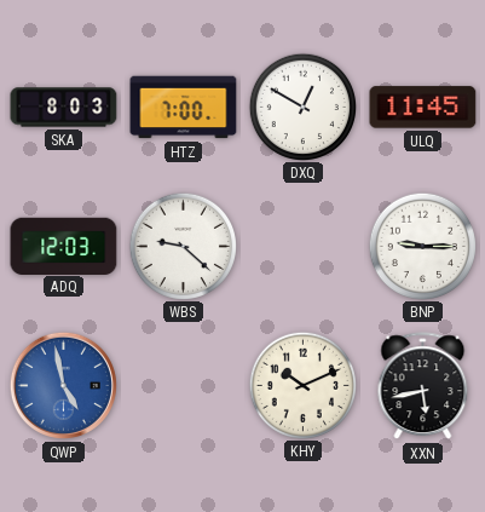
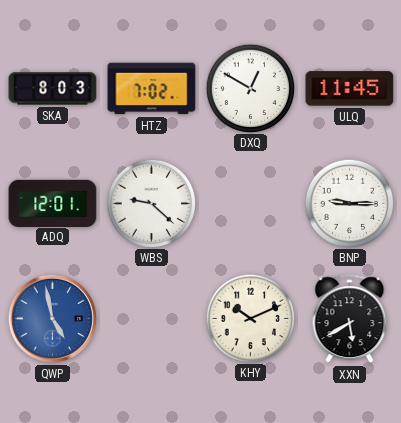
HTZ: 7:00 -> 7:02 (152, 89)
ADQ: 12:03 -> 12:01 (53, 203)
XXN: 5:43 -> 5:40 (350, 319)
